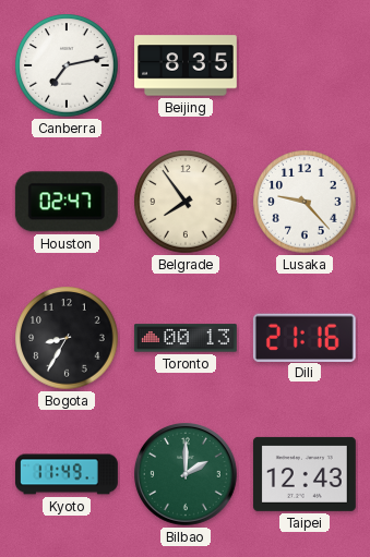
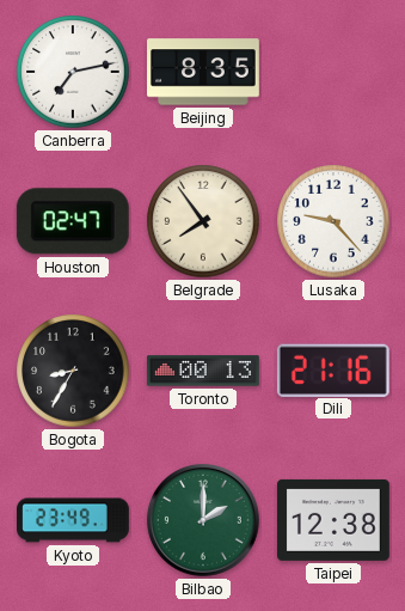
Kyoto: 11:49 -> 23:49 (74, 520)
Taipei: 12:43 -> 12:38 (333, 520)
